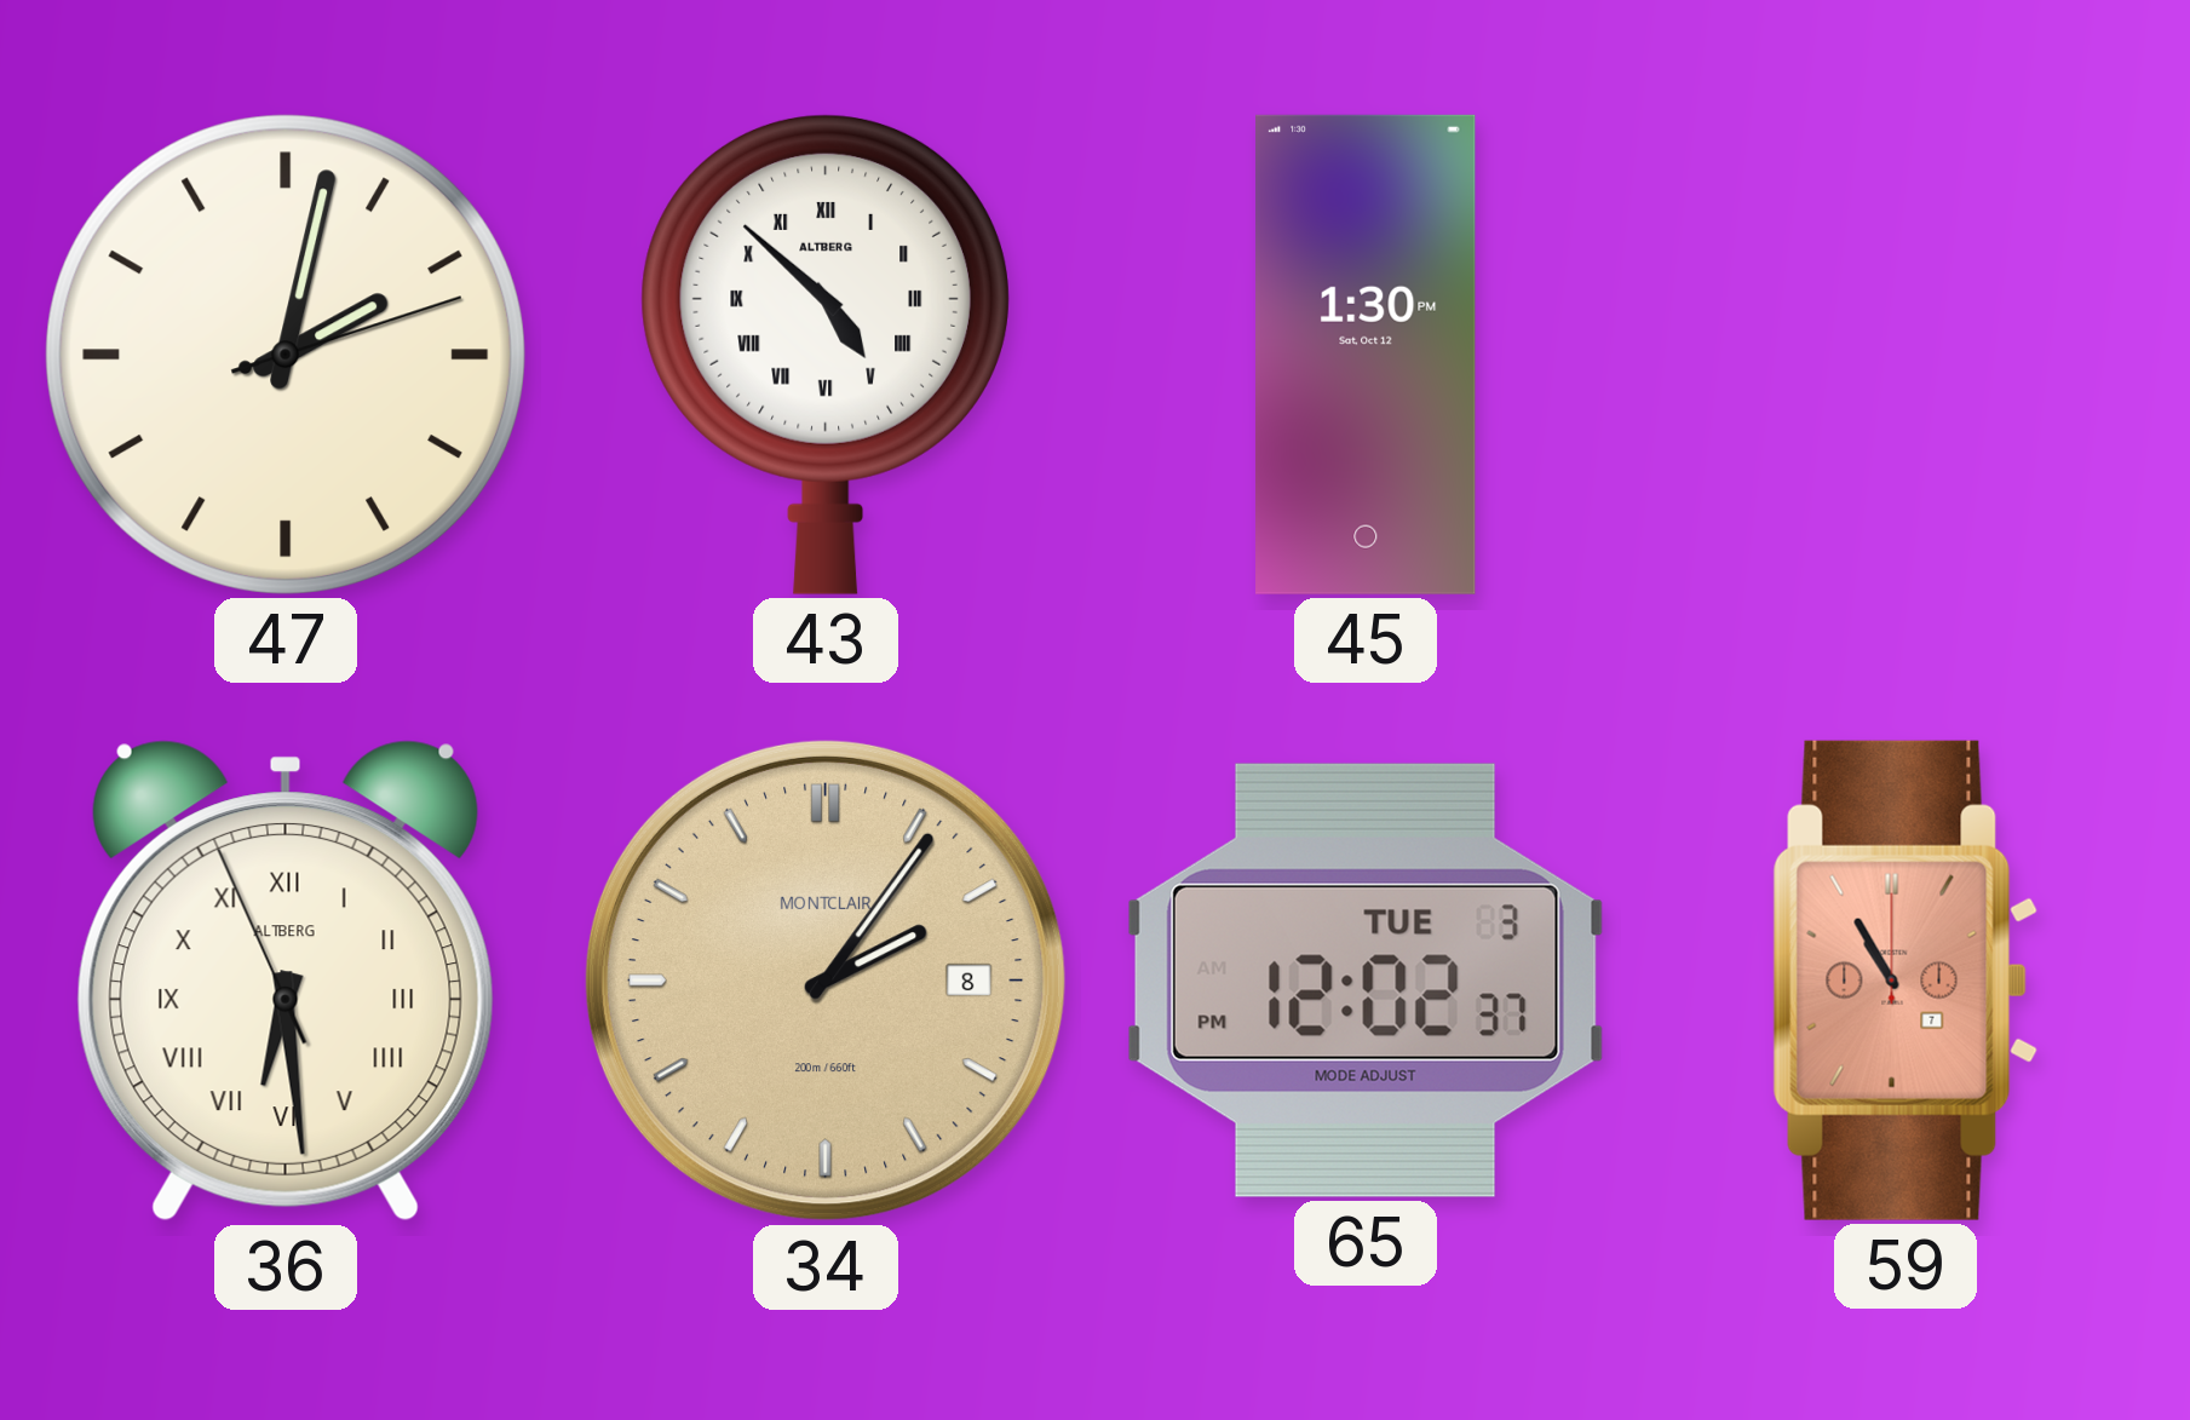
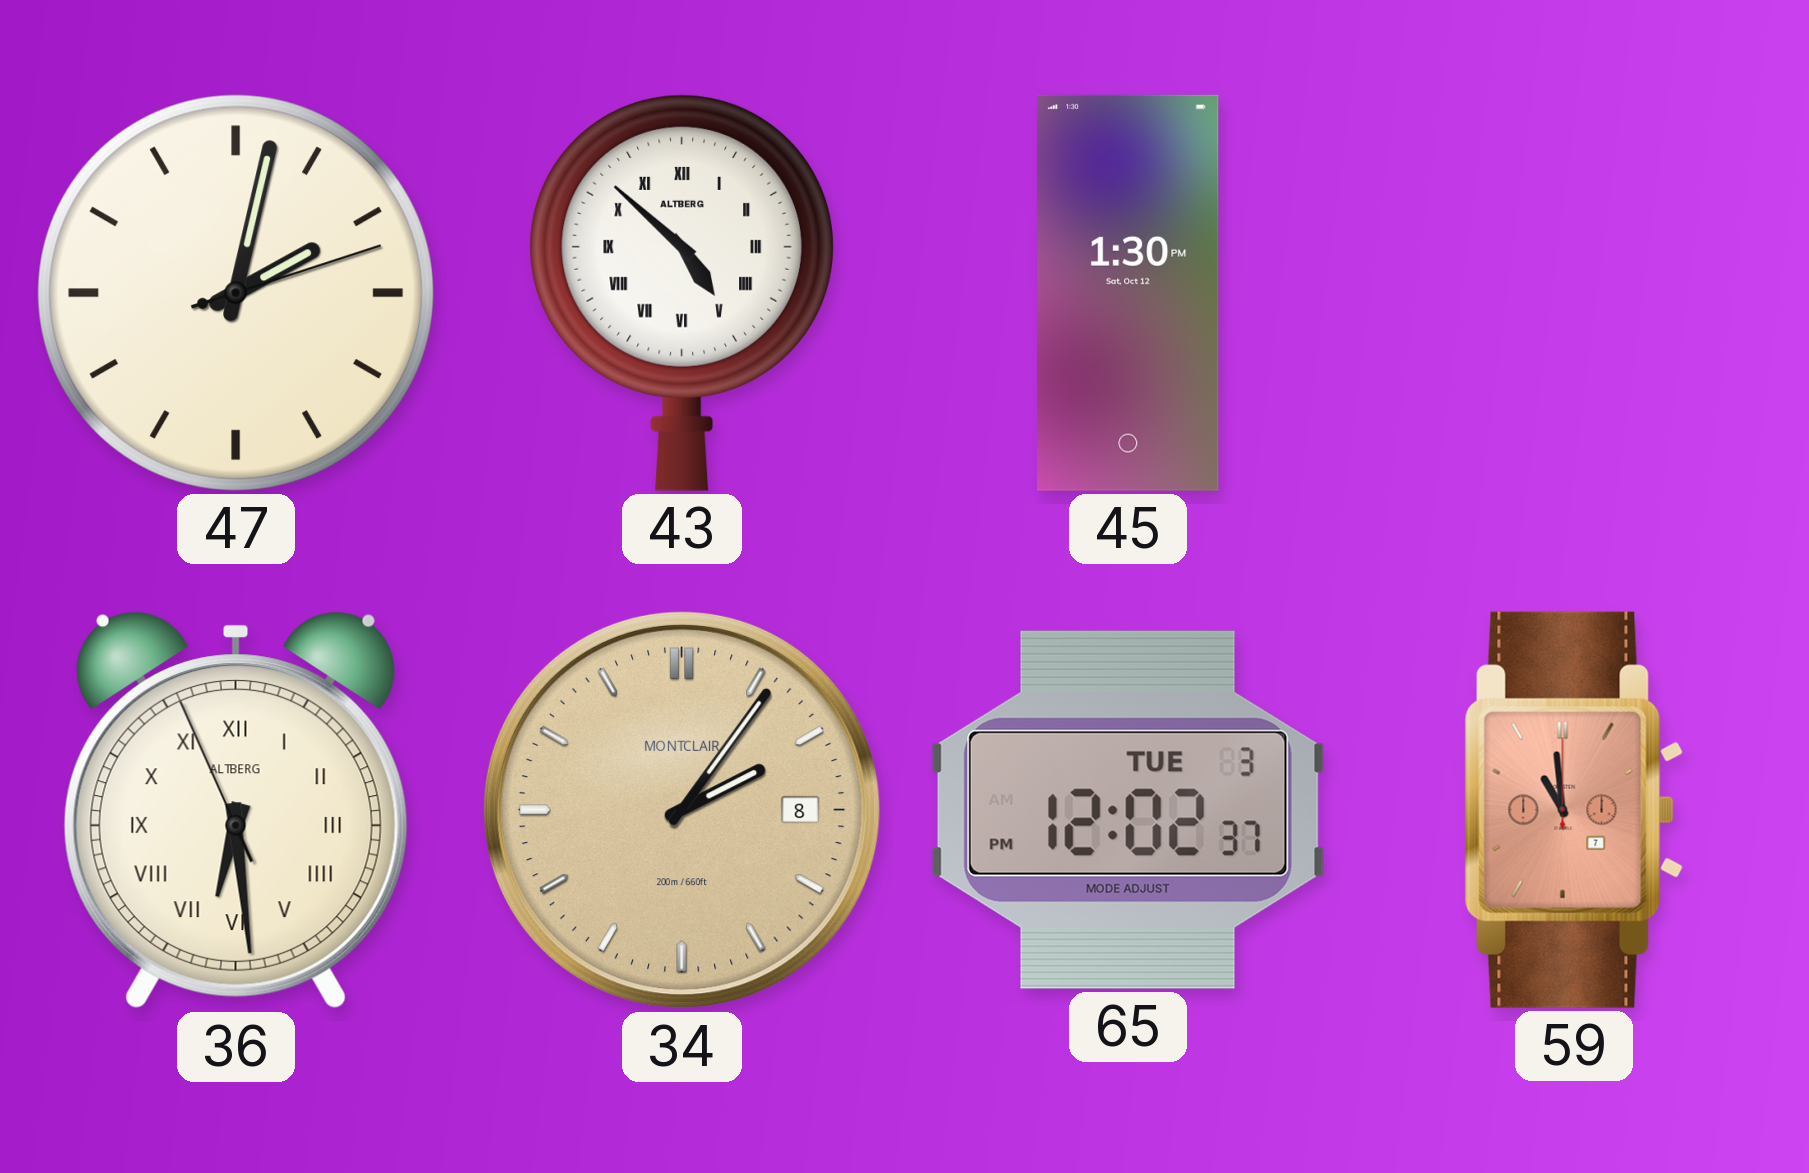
59: 10:55 -> 10:59 (1574, 810)
